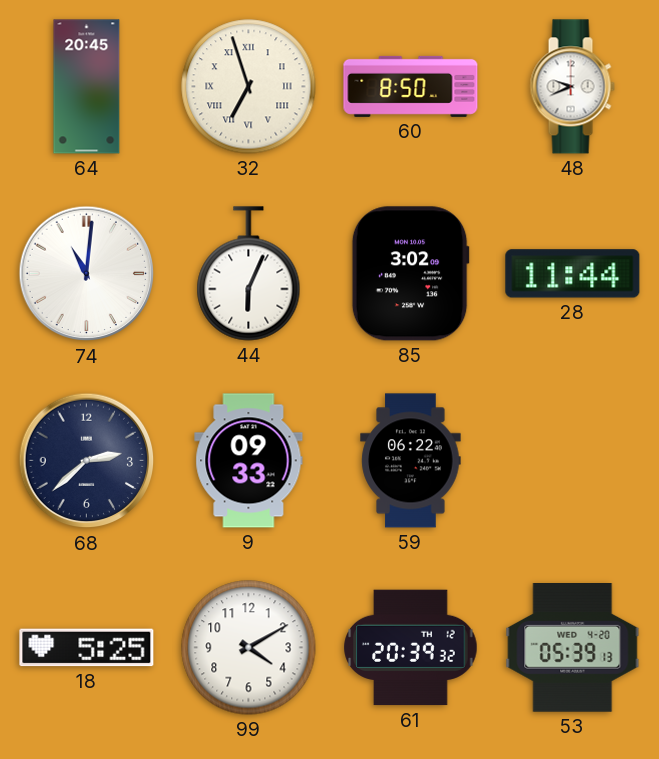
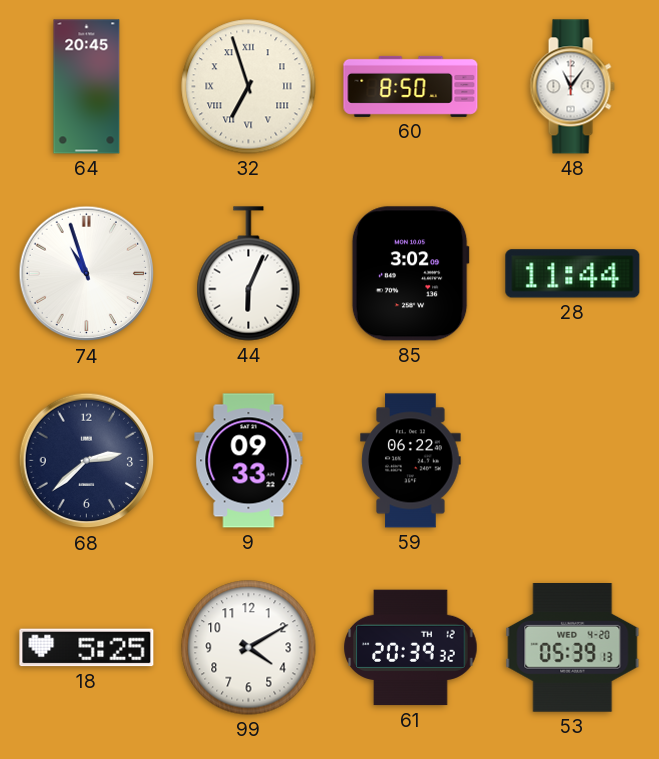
48: 9:41 -> 11:06 (572, 87)
74: 11:01 -> 10:57 (87, 274)
